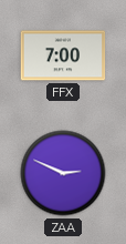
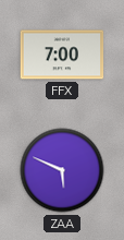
ZAA: 2:49 -> 5:49 (62, 170)
